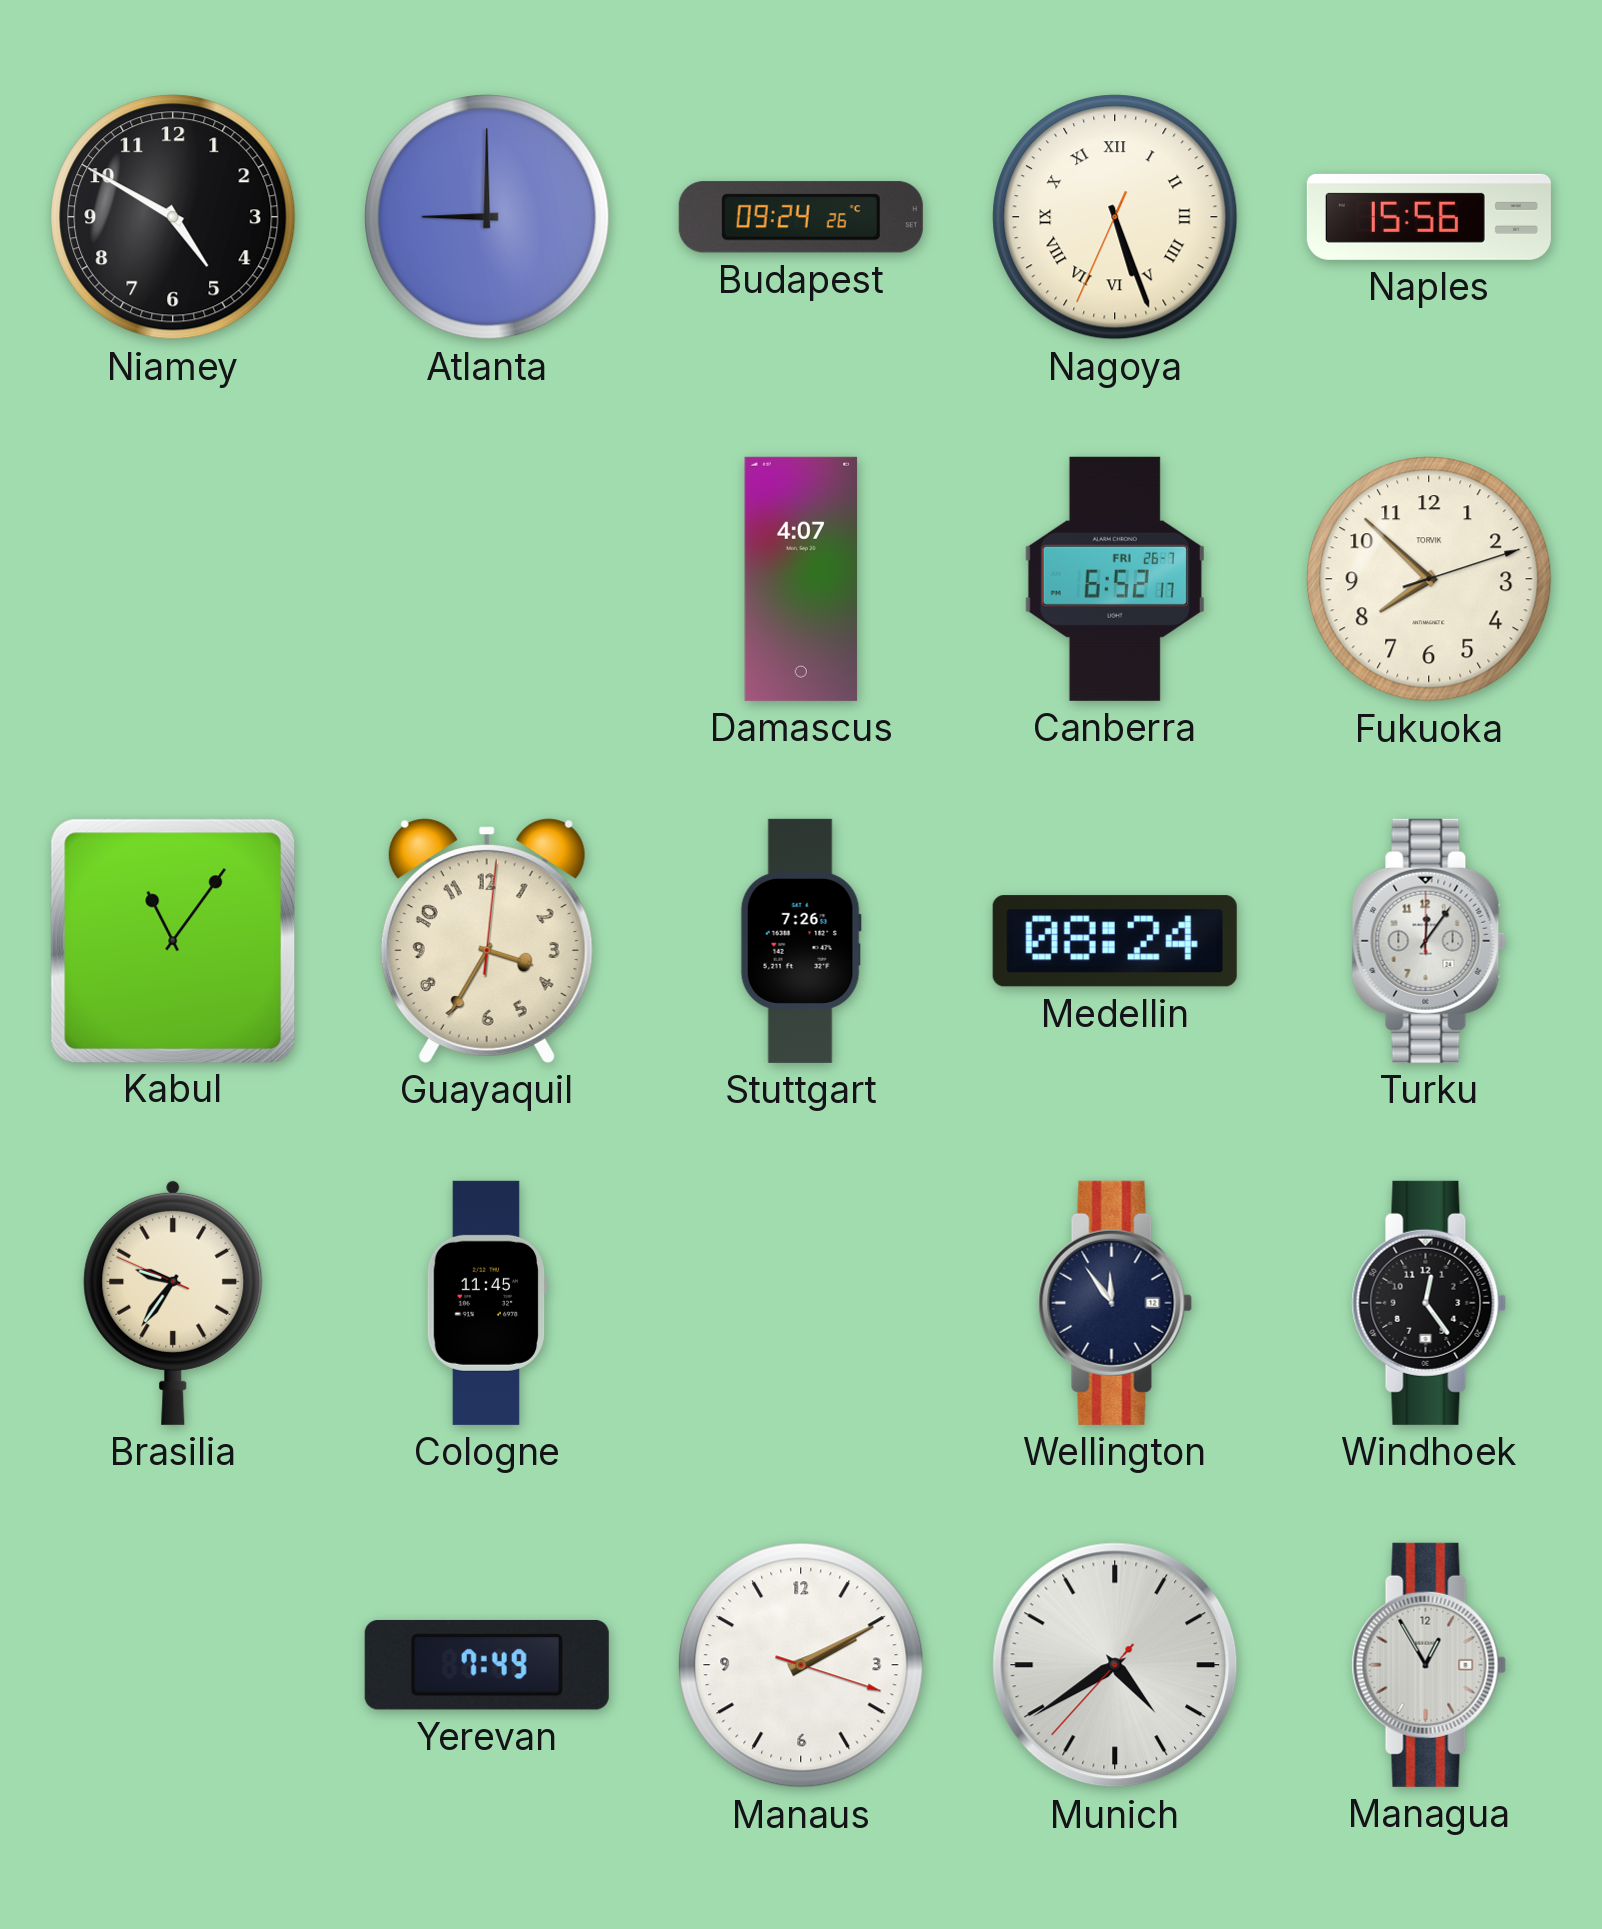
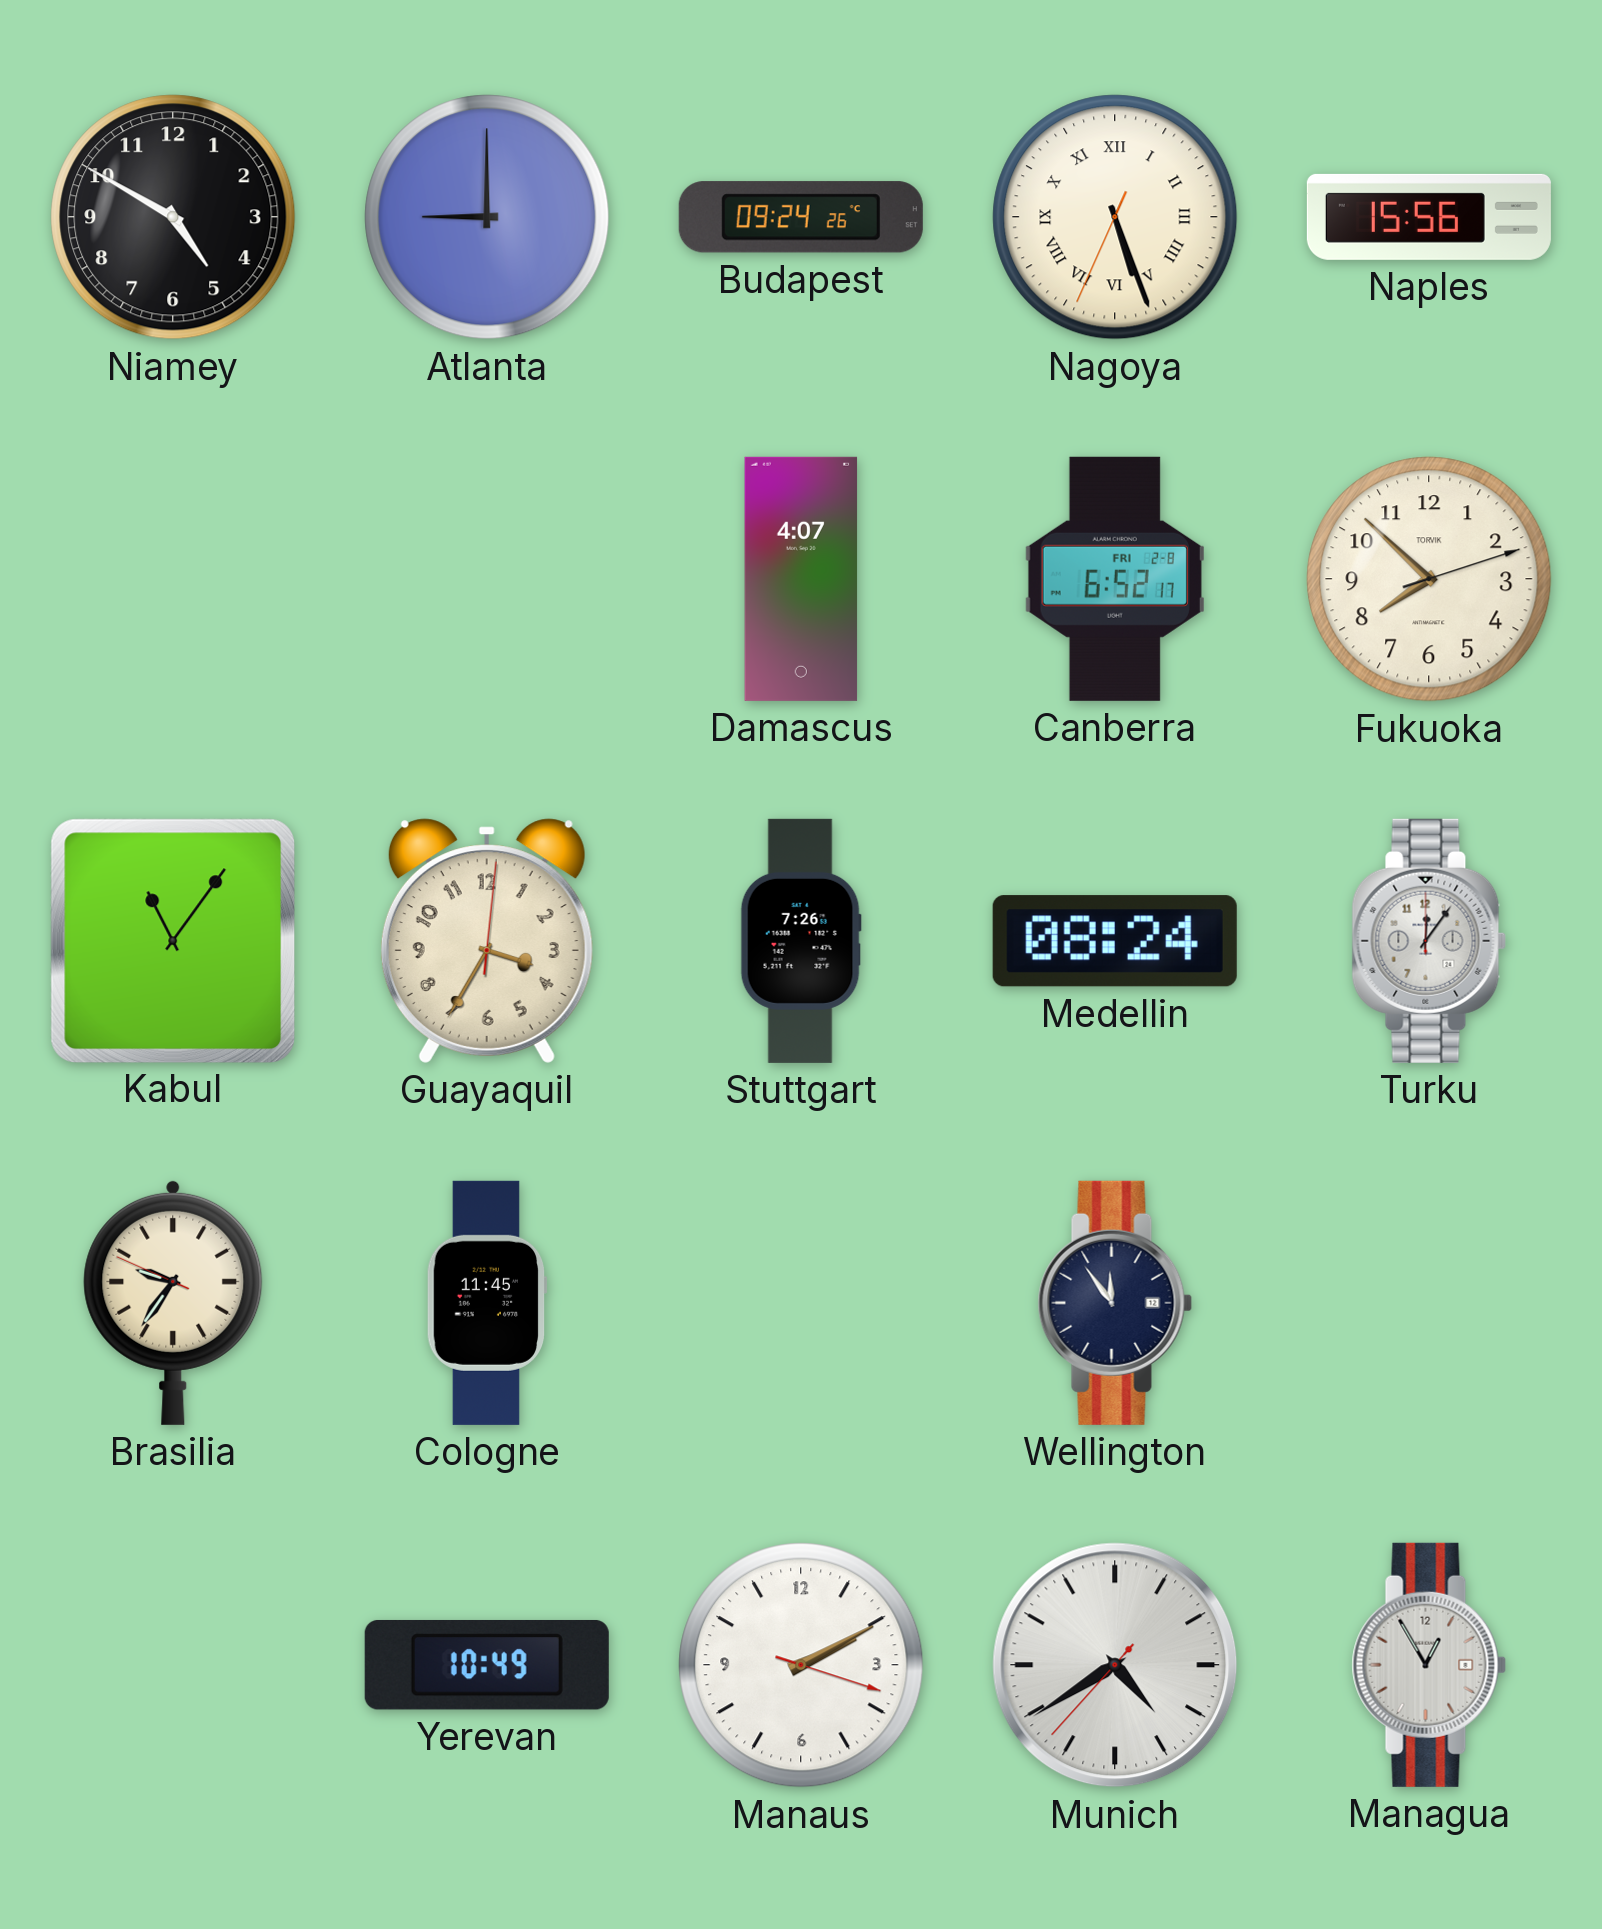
Canberra date: FRI 26-7 -> FRI 2-8 (1115, 579)
Windhoek: 12:24 -> none (1429, 1303)
Yerevan: 7:49 -> 10:49 (487, 1665)
